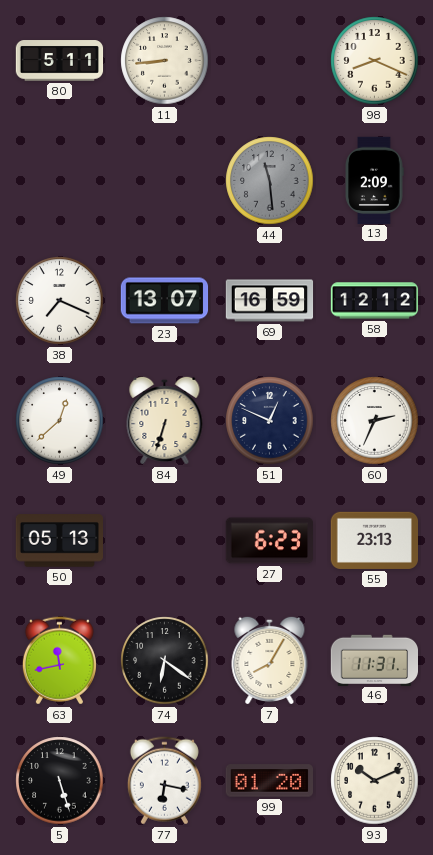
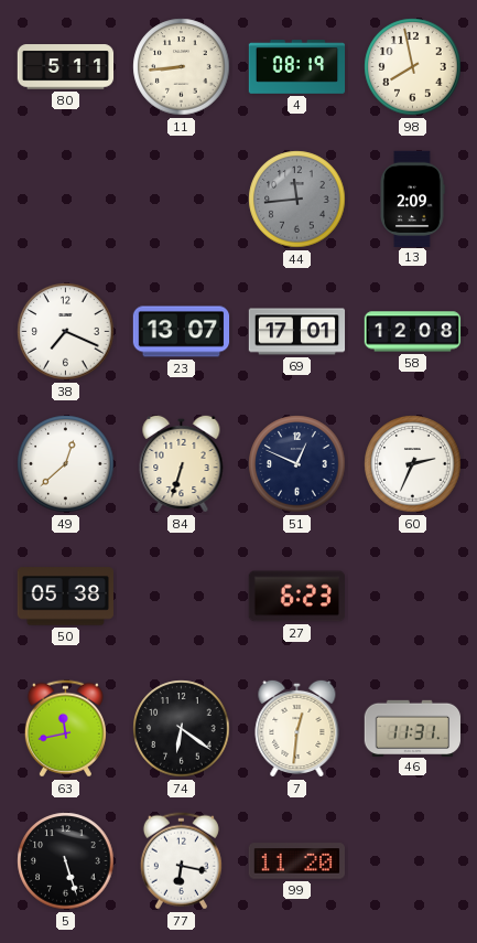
4: none -> 08:19 (297, 67)
98: 8:19 -> 7:58 (413, 67)
44: 11:29 -> 11:44 (297, 200)
69: 16:59 -> 17:01 (297, 332)
58: 12:12 -> 12:08 (413, 332)
50: 05:13 -> 05:38 (65, 597)
55: 23:13 -> none (374, 540)
7: 8:05 -> 12:31 (297, 728)
99: 01:20 -> 11:20 (296, 861)
93: 10:11 -> none (375, 781)
